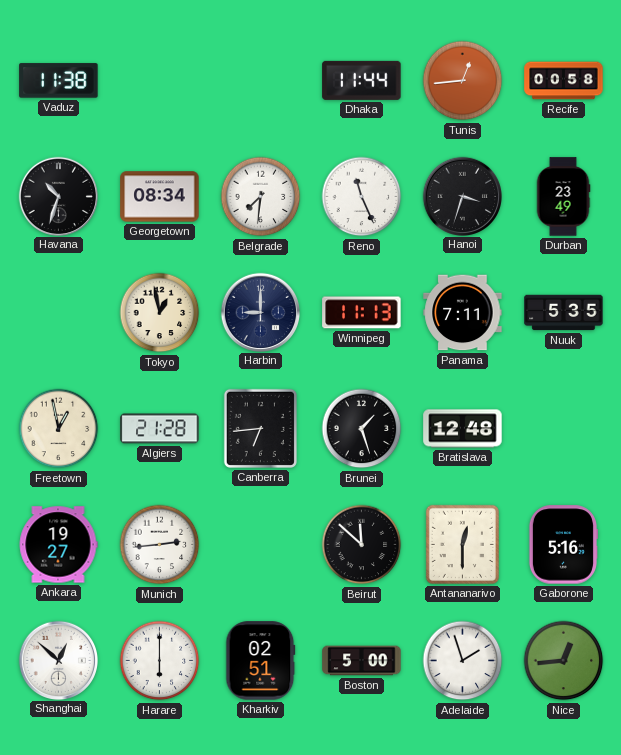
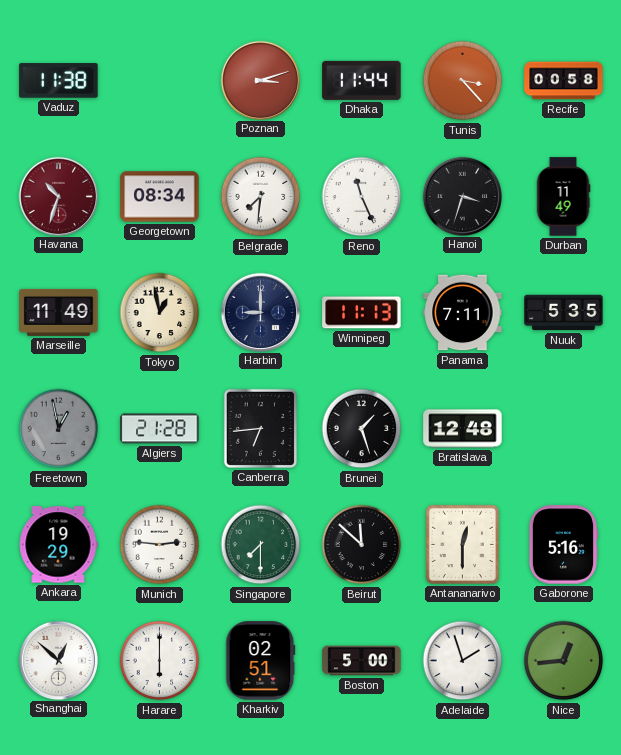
Poznan: none -> 3:12 (260, 80)
Tunis: 12:44 -> 3:23 (463, 81)
Havana dial: black -> burgundy (58, 196)
Durban: 23:49 -> 11:49 (563, 197)
Marseille: none -> 11:49 (59, 312)
Freetown dial: cream -> grey (59, 429)
Ankara: 19:27 -> 19:29 (58, 545)
Munich: 2:44 -> 2:46 (160, 545)
Singapore: none -> 7:30 (261, 545)
